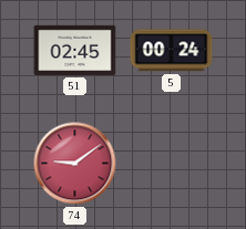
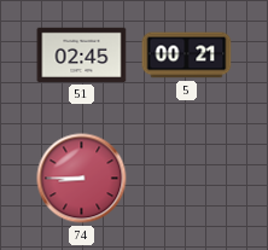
5: 00:24 -> 00:21 (187, 56)
74: 9:09 -> 8:45 (82, 179)
